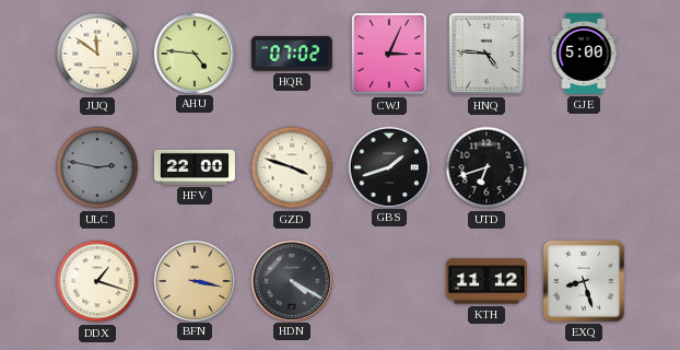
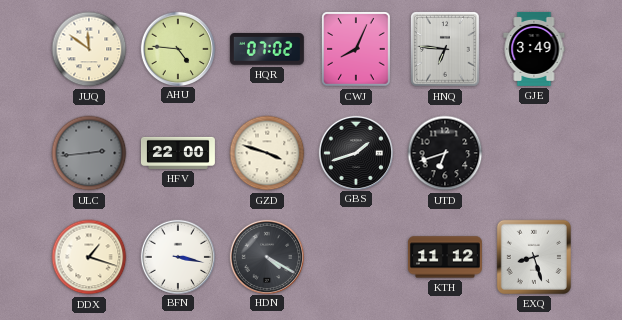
CWJ: 3:04 -> 8:04 (356, 49)
HNQ: 4:46 -> 6:46 (445, 49)
GJE: 5:00 -> 3:49 (534, 49)
ULC: 2:47 -> 2:44 (89, 153)
BFN dial: champagne -> white (177, 256)
